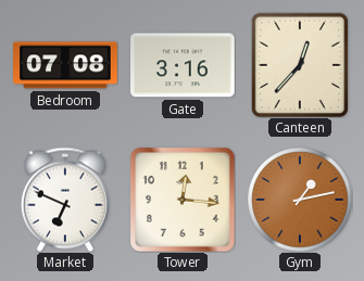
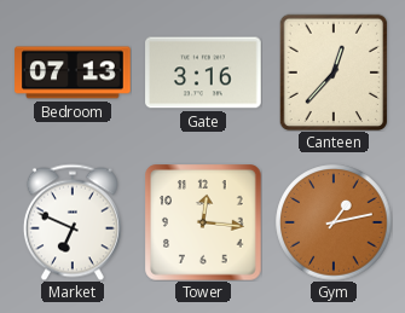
Bedroom: 07:08 -> 07:13 (73, 73)
